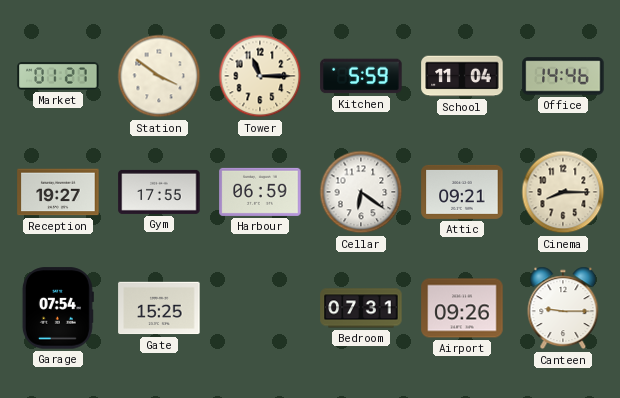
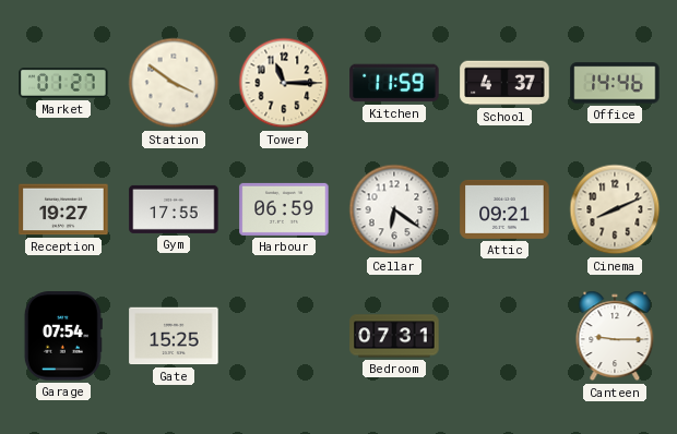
Kitchen: 5:59 -> 11:59 (394, 83)
School: 11:04 -> 4:37 (504, 83)
Cinema: 8:15 -> 8:11 (615, 209)
Airport: 09:26 -> none (462, 308)
